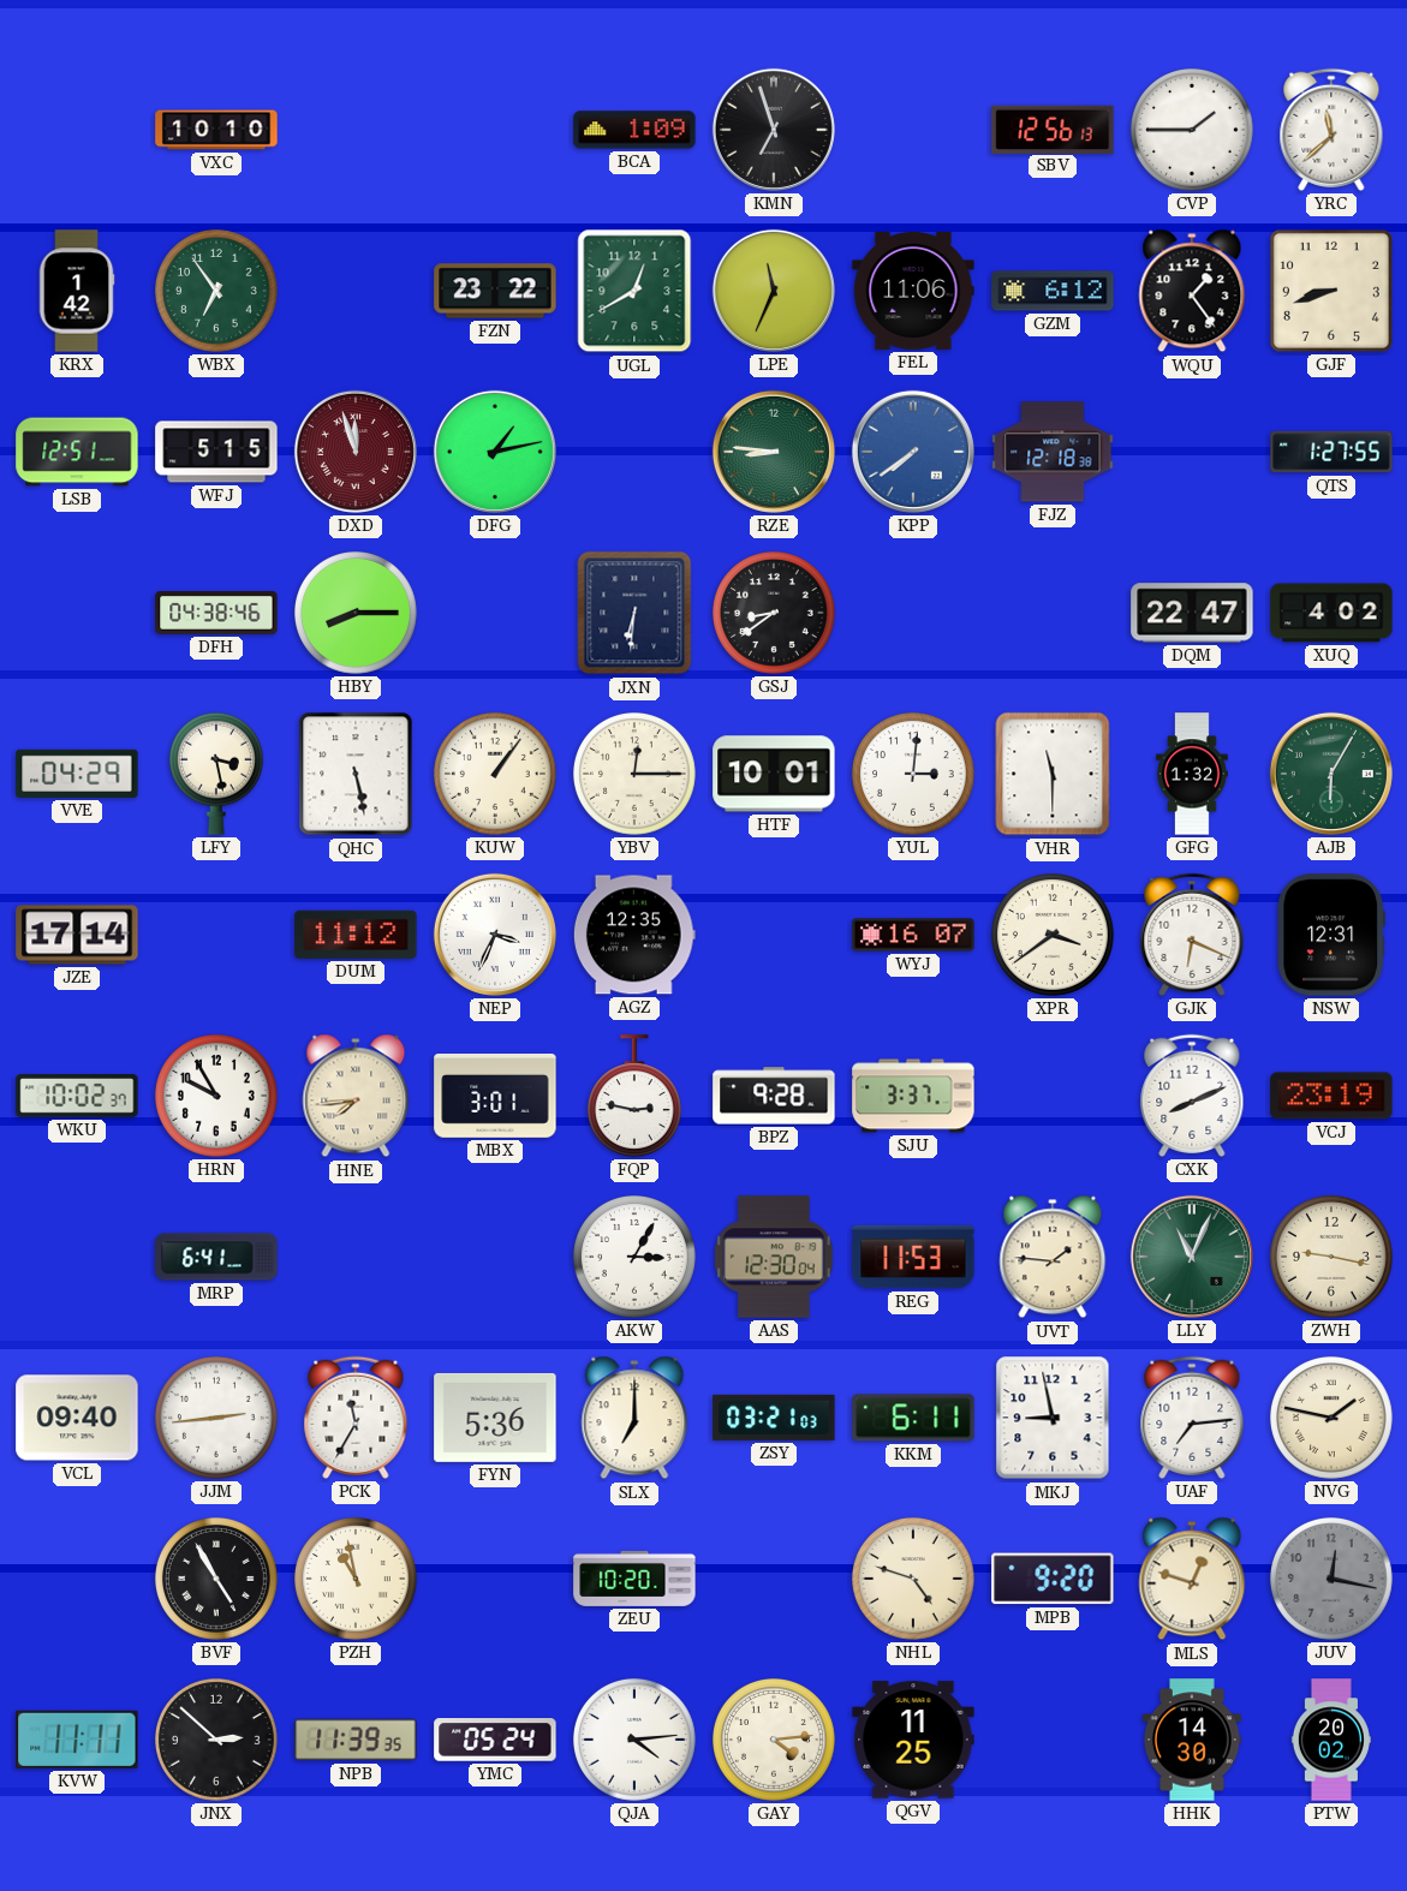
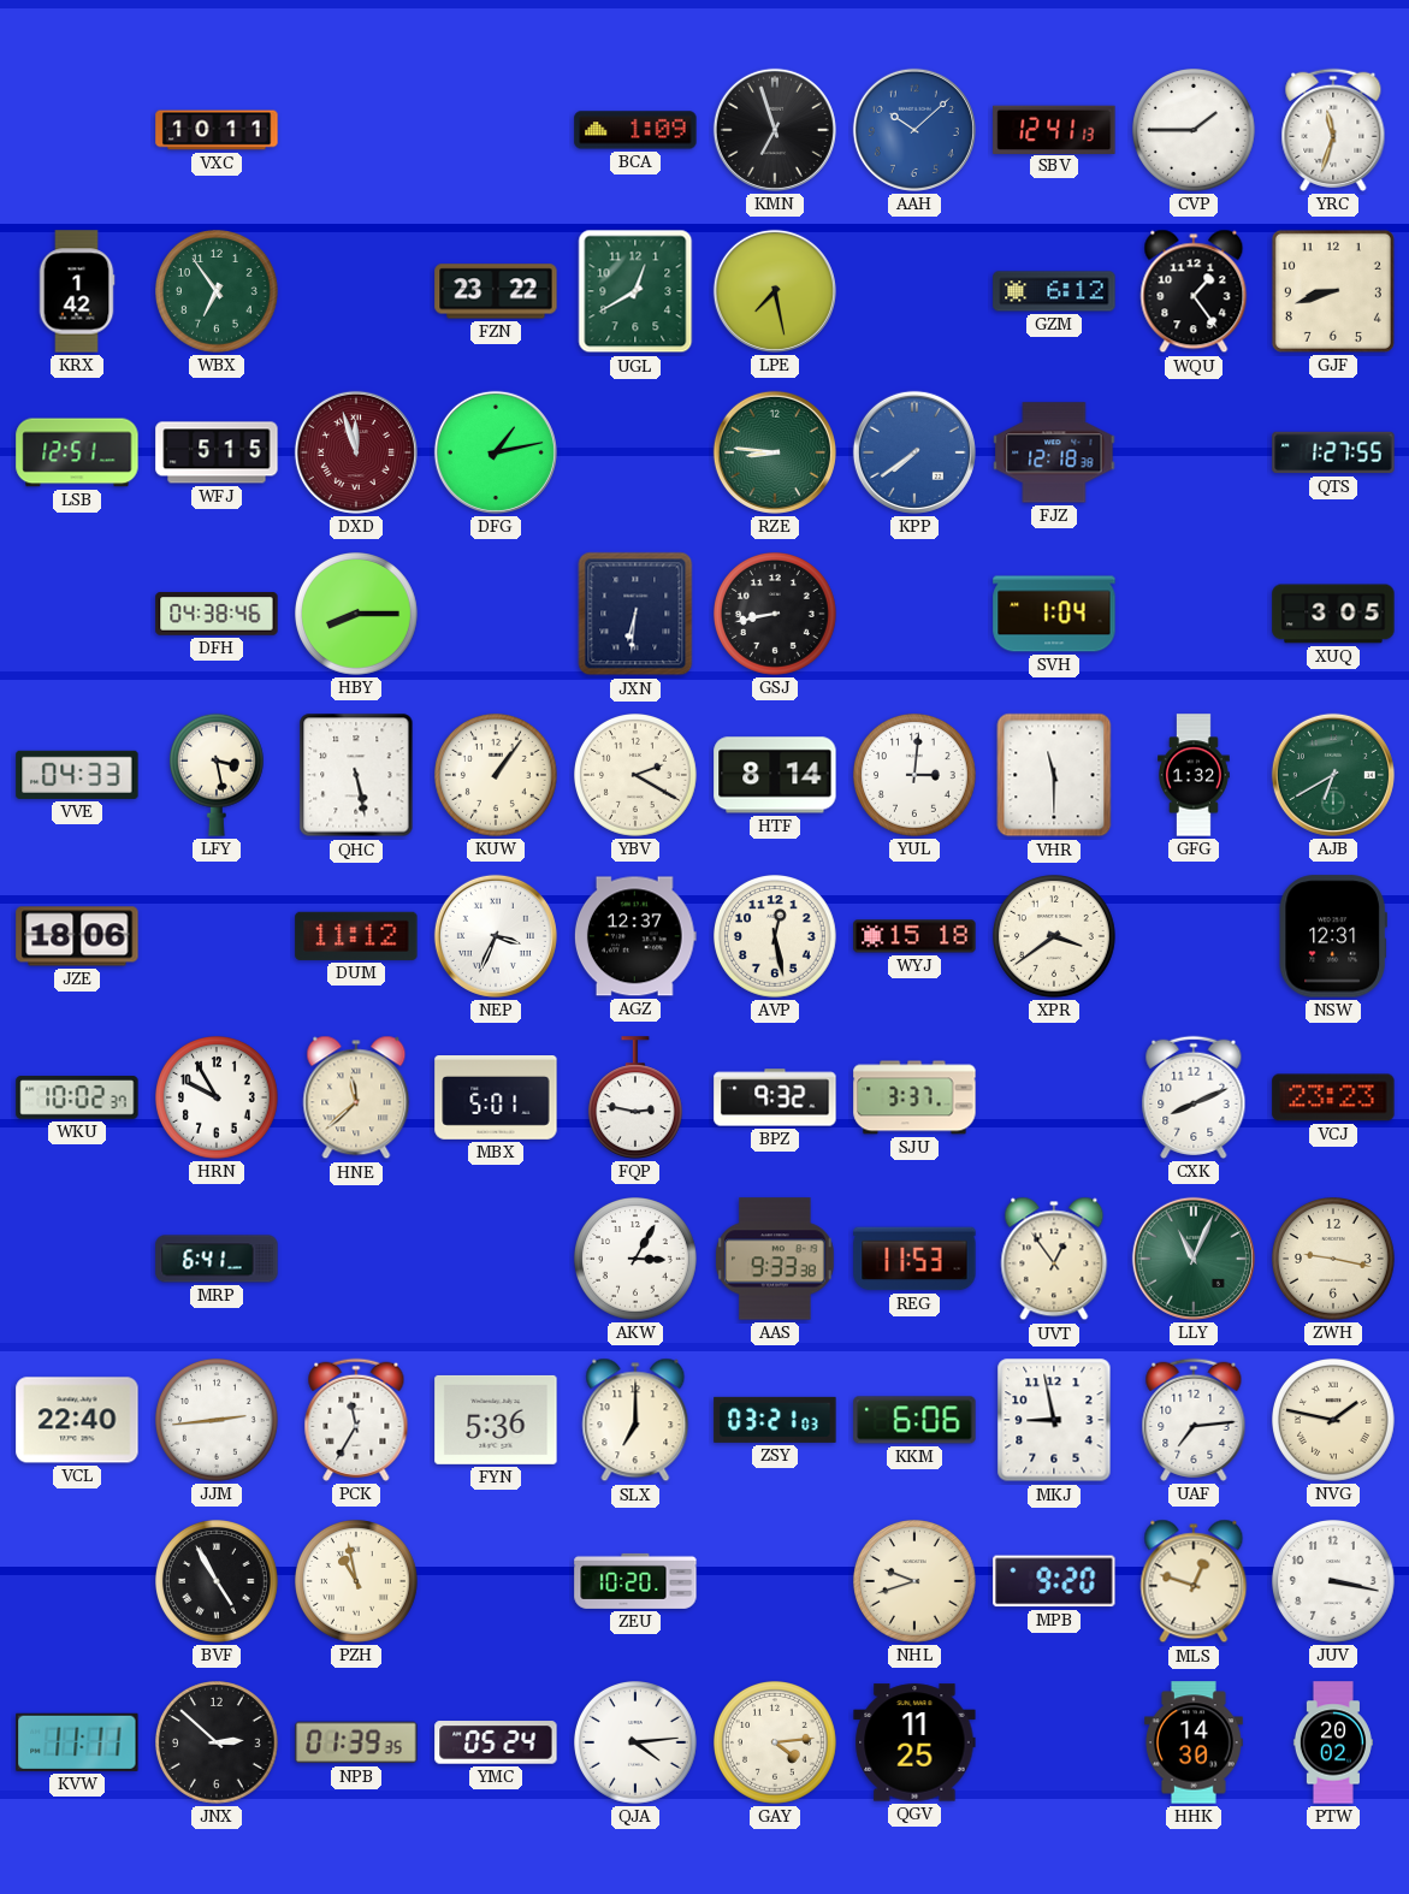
VXC: 10:10 -> 10:11 (217, 130)
AAH: none -> 10:08 (914, 130)
SBV: 12:56 -> 12:41 (1054, 129)
YRC: 11:38 -> 11:33 (1333, 130)
LPE: 11:34 -> 7:28 (775, 291)
FEL: 11:06 -> none (913, 291)
GSJ: 8:39 -> 8:43 (776, 615)
SVH: none -> 1:04 (1054, 614)
DQM: 22:47 -> none (1192, 613)
XUQ: 4:02 -> 3:05 (1333, 614)
VVE: 04:29 -> 04:33 (77, 775)
YBV: 12:15 -> 2:20 (637, 776)
HTF: 10:01 -> 8:14 (775, 775)
AJB: 6:05 -> 6:40 (1333, 775)
JZE: 17:14 -> 18:06 (77, 936)
AGZ: 12:35 -> 12:37 (635, 936)
AVP: none -> 12:28 (776, 937)
WYJ: 16:07 -> 15:18 (914, 936)
GJK: 6:19 -> none (1192, 935)
HNE: 7:44 -> 11:38 (356, 1097)
MBX: 3:01 -> 5:01 (496, 1099)
BPZ: 9:28 -> 9:32 (775, 1097)
VCJ: 23:19 -> 23:23 (1333, 1097)
AAS: 12:30 -> 9:33 (775, 1259)
UVT: 1:46 -> 12:54 (1054, 1259)
VCL: 09:40 -> 22:40 (77, 1420)
KKM: 6:11 -> 6:06 (914, 1420)
NHL: 4:48 -> 9:42 (916, 1582)
JUV: 12:17 -> 3:17 (1334, 1582)
JUV dial: grey -> white (1334, 1582)
NPB: 11:39 -> 01:39 (356, 1742)
